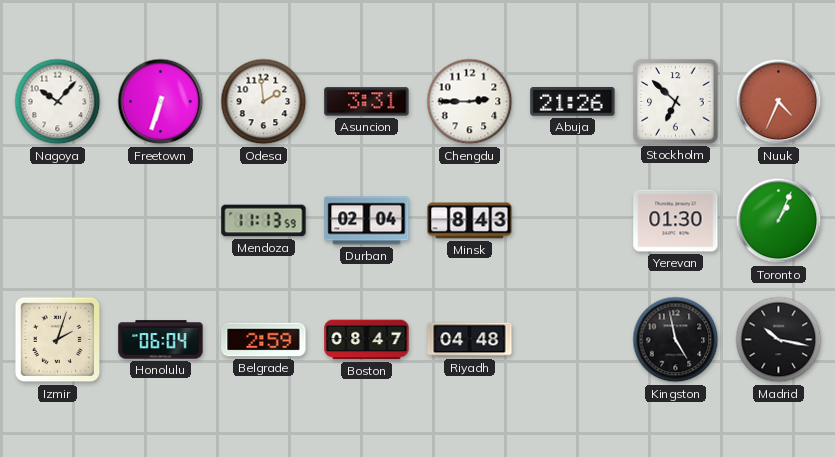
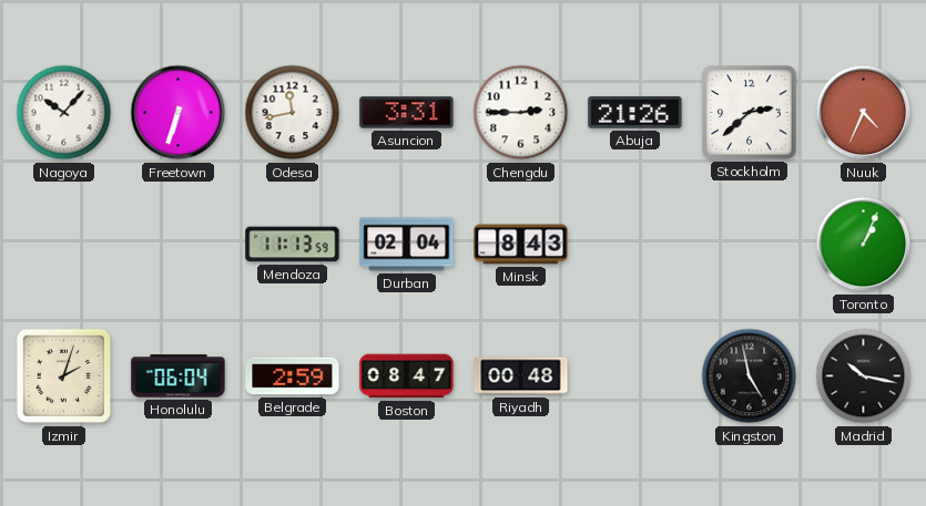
Odesa: 1:59 -> 11:43 (293, 113)
Stockholm: 6:52 -> 2:38 (750, 113)
Yerevan: 01:30 -> none (676, 221)
Riyadh: 04:48 -> 00:48 (521, 376)
